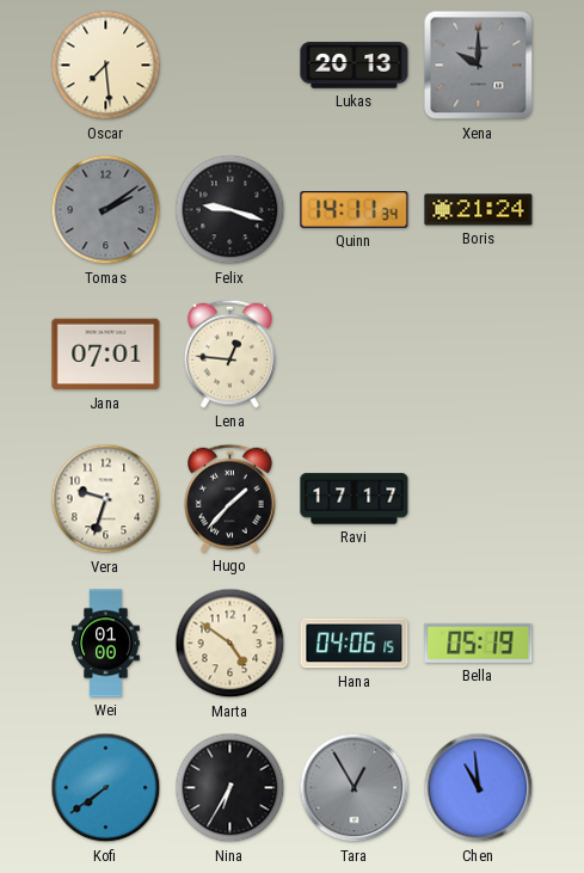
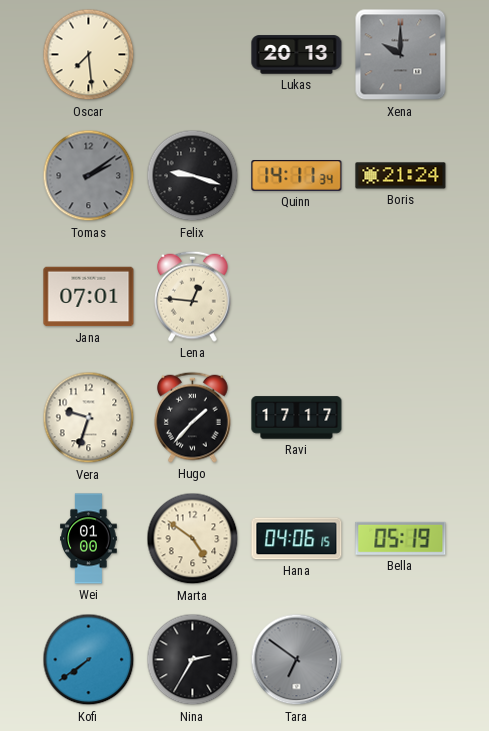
Nina: 6:35 -> 2:35 (193, 660)
Tara: 12:55 -> 6:51 (297, 660)
Chen: 10:59 -> none (479, 788)
